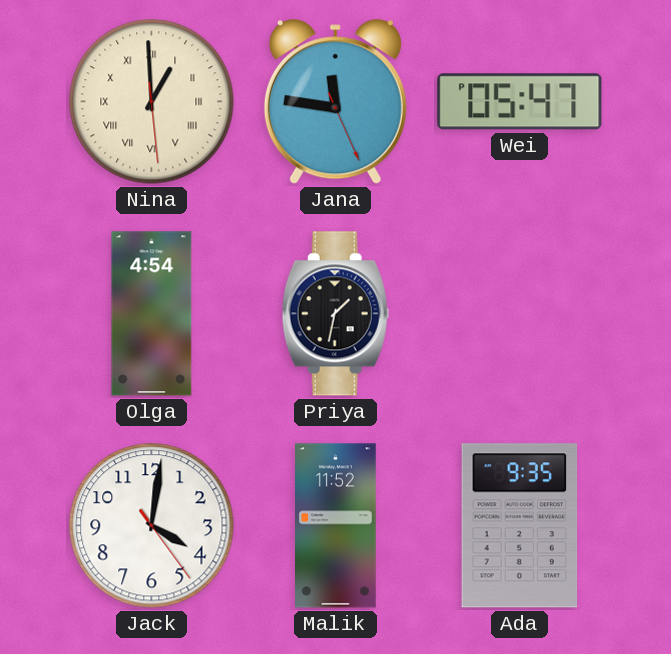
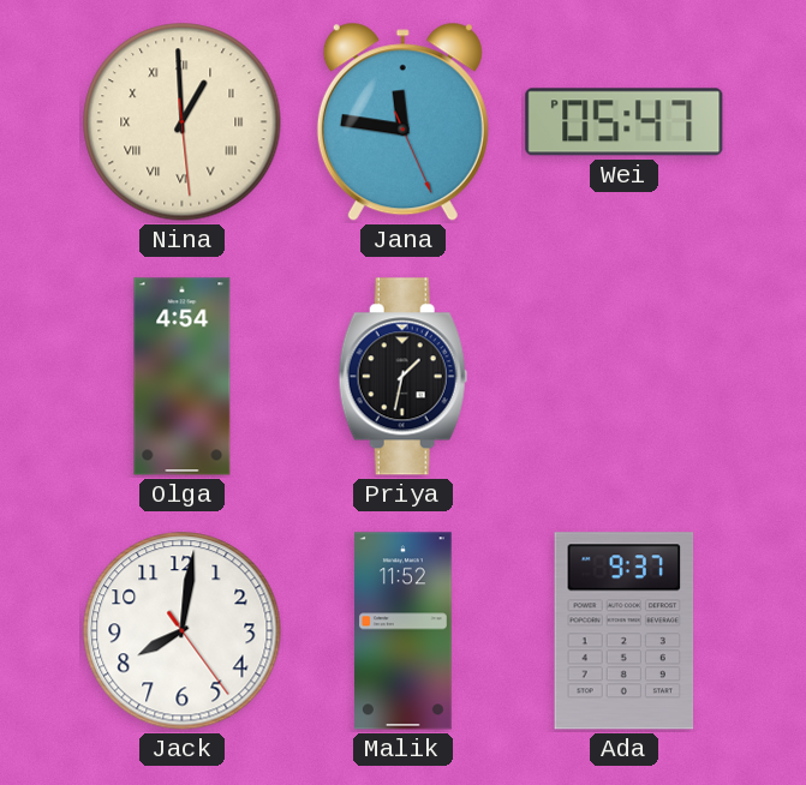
Jack: 4:01 -> 8:01 (183, 631)
Ada: 9:35 -> 9:37 (625, 631)
